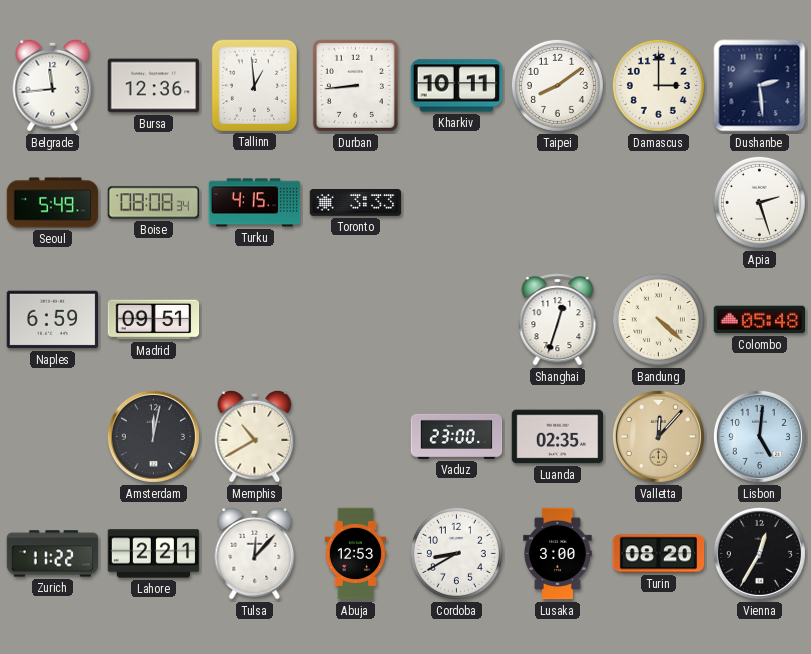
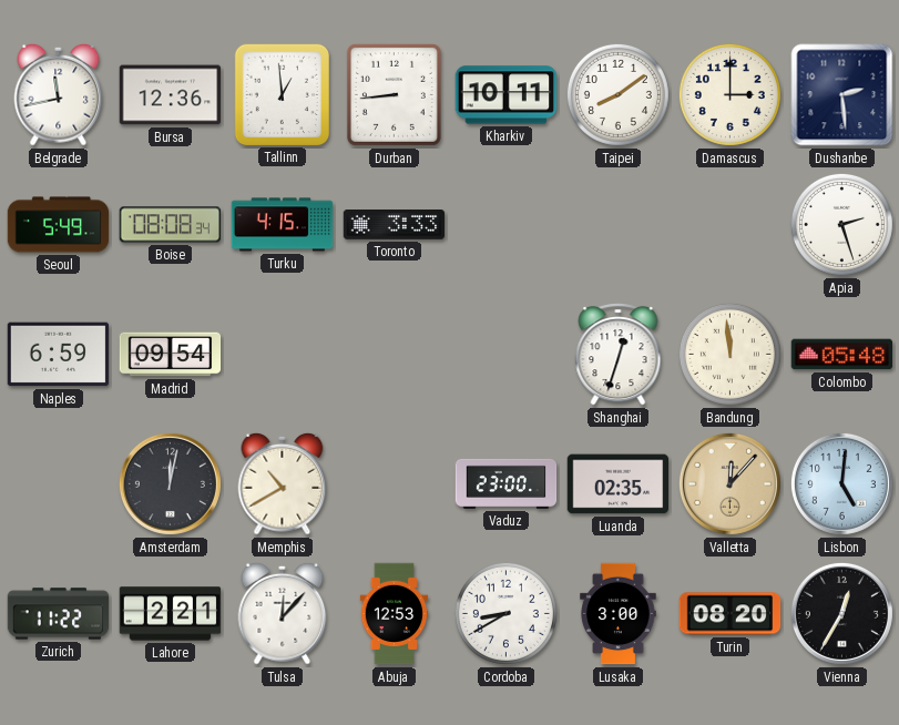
Belgrade: 11:44 -> 11:43 (59, 94)
Madrid: 09:51 -> 09:54 (171, 355)
Bandung: 4:22 -> 11:59 (729, 354)
